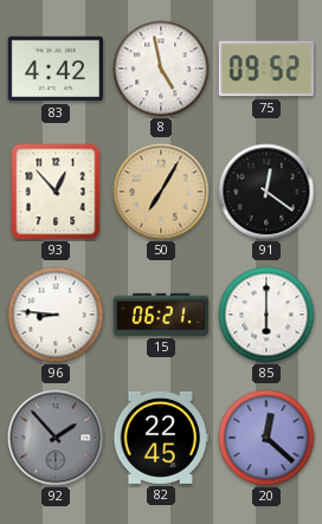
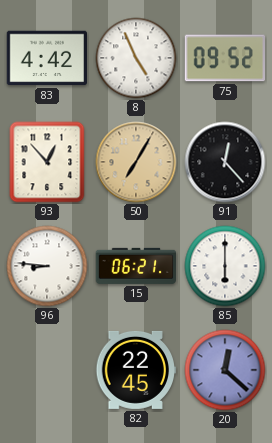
8: 4:58 -> 4:56 (136, 58)
91: 12:21 -> 12:23 (225, 162)
92: 1:53 -> none (56, 438)
